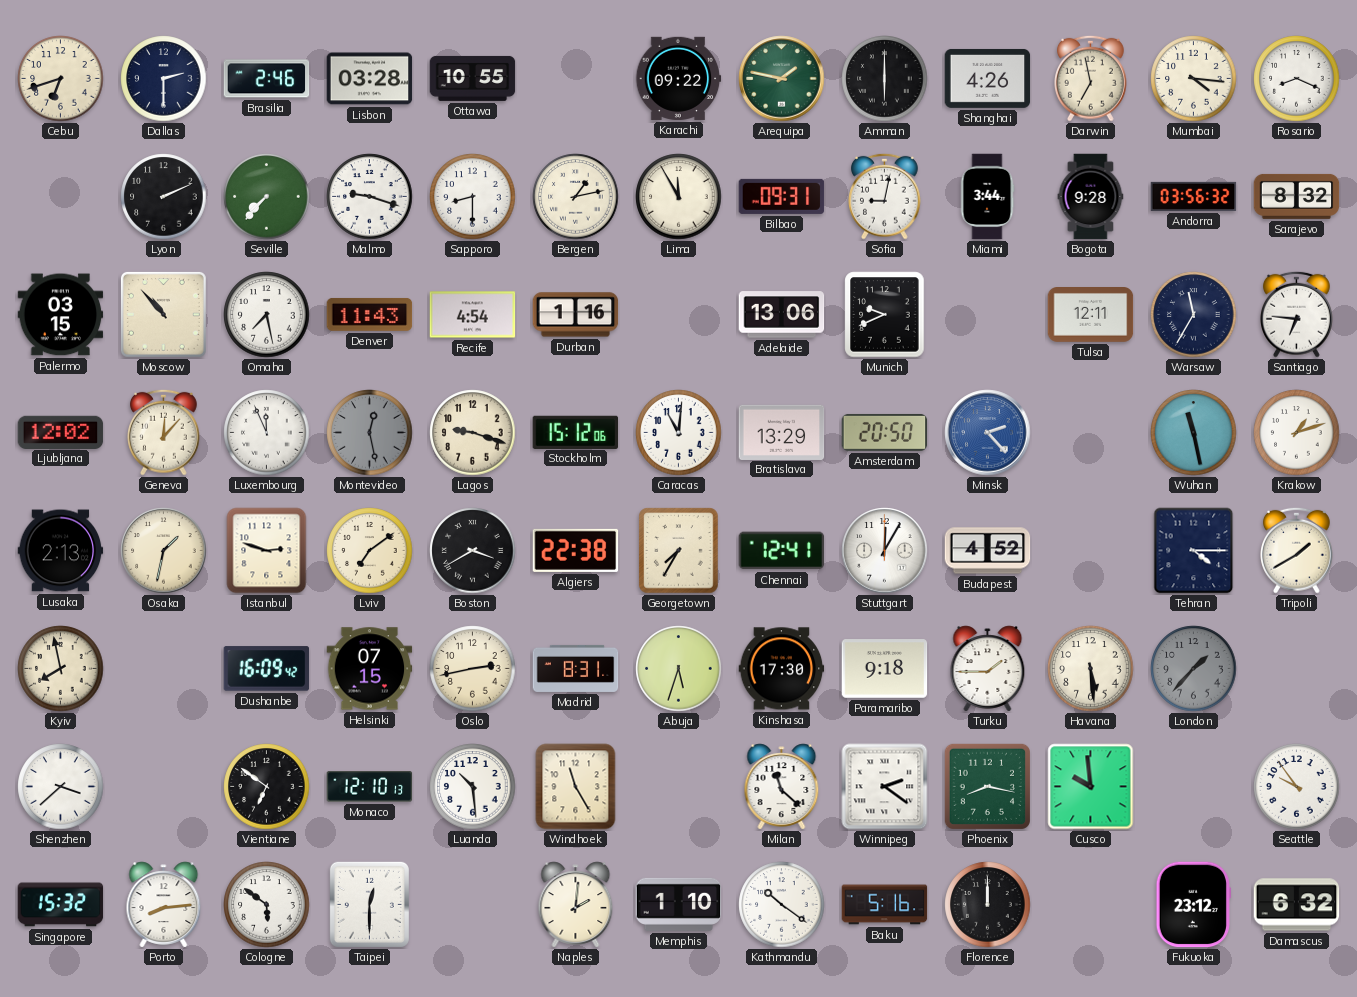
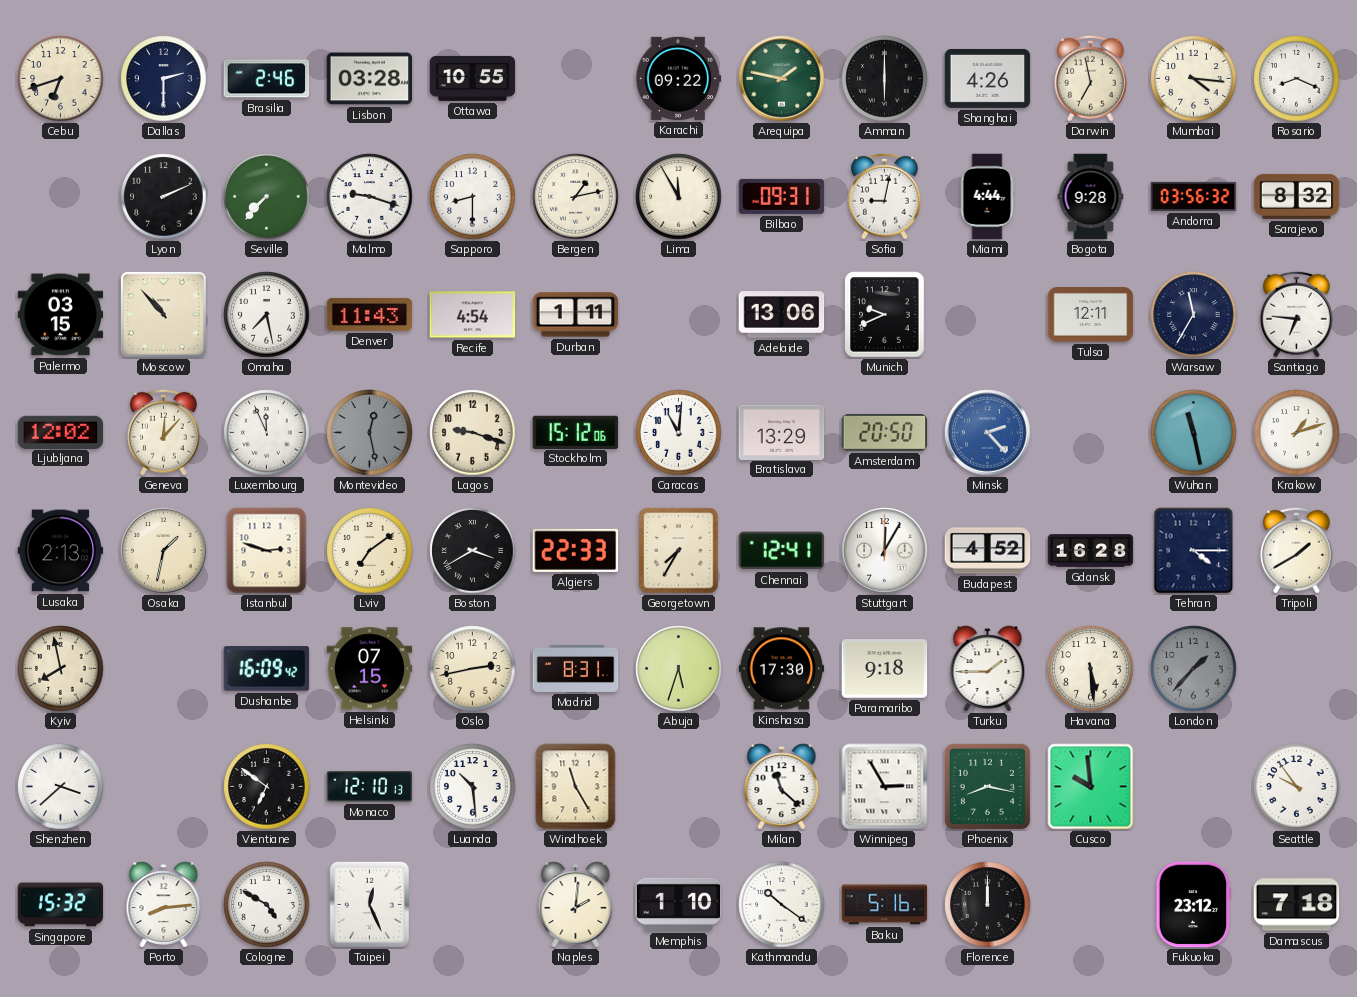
Miami: 3:44 -> 4:44 (987, 197)
Durban: 1:16 -> 1:11 (576, 315)
Algiers: 22:38 -> 22:33 (576, 550)
Gdansk: none -> 16:28 (1091, 551)
Winnipeg: 2:21 -> 2:55 (885, 787)
Cologne: 5:51 -> 4:50 (267, 905)
Taipei: 12:30 -> 12:26 (369, 904)
Damascus: 6:32 -> 7:18 (1297, 905)
